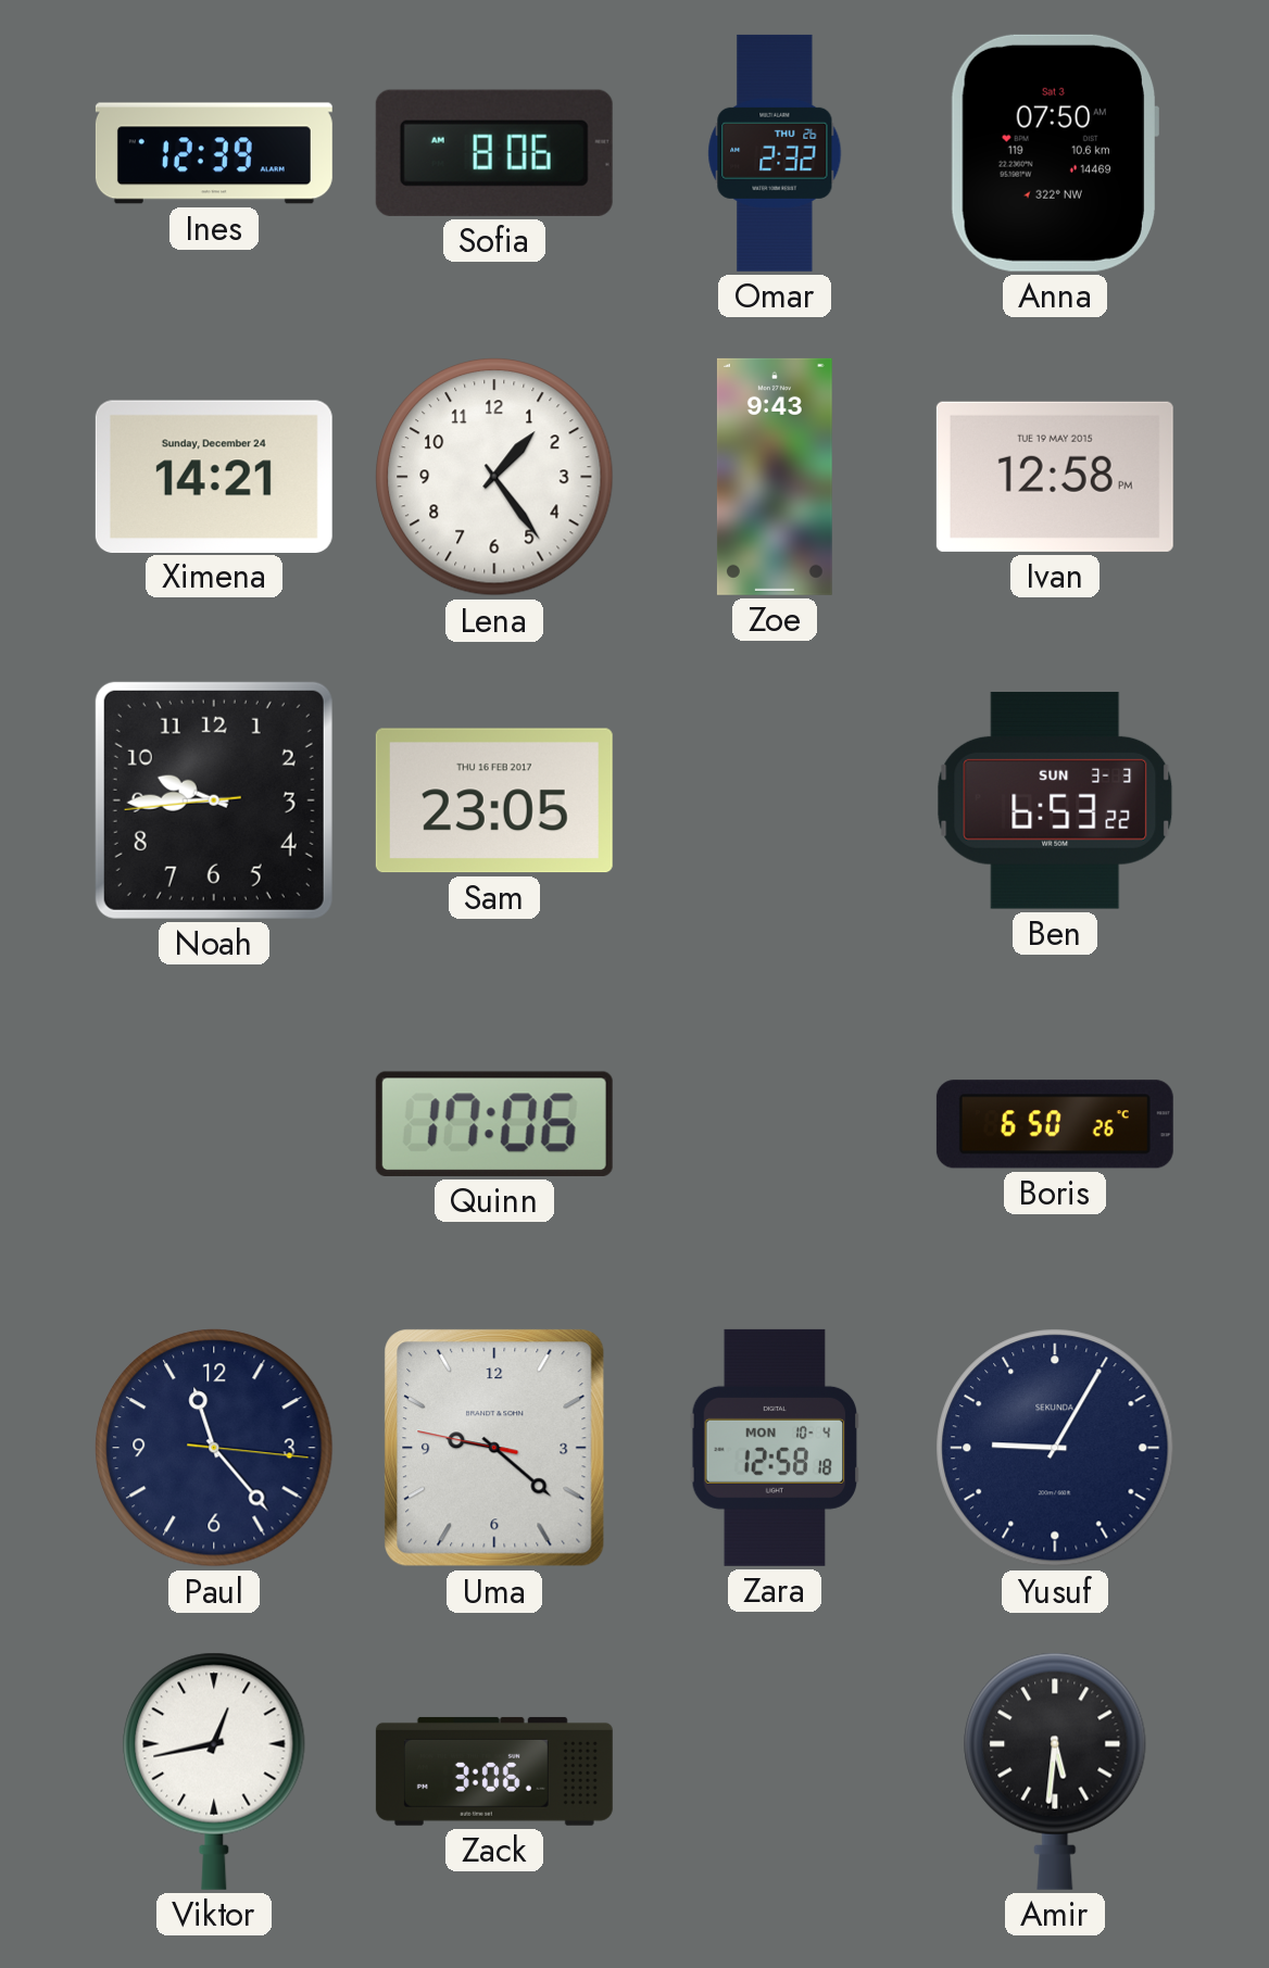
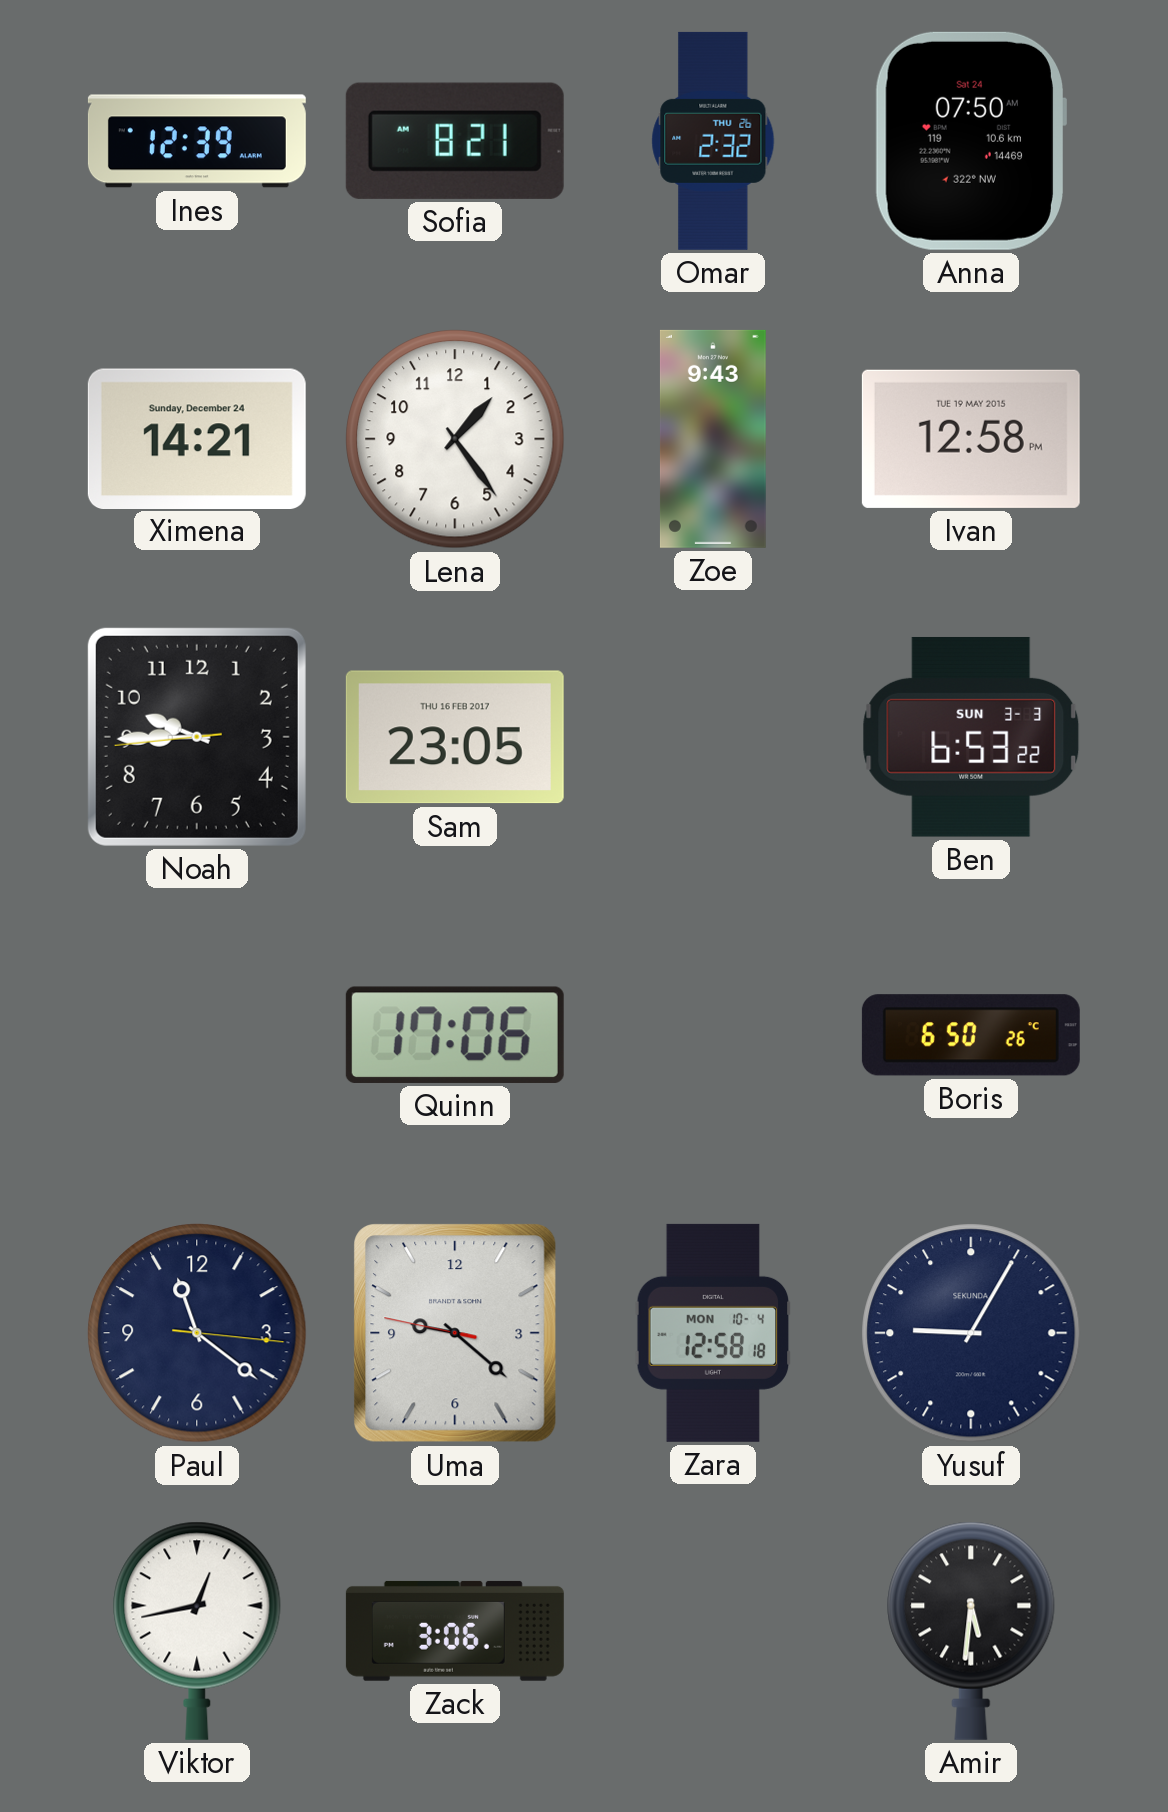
Sofia: 8:06 -> 8:21 (455, 141)
Anna date: Sat 3 -> Sat 24 (970, 141)
Paul: 11:23 -> 11:21 (197, 1333)
